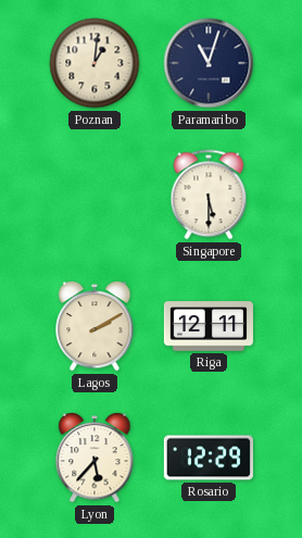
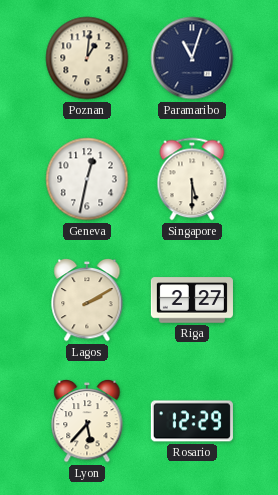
Geneva: none -> 12:32 (87, 179)
Riga: 12:11 -> 2:27 (192, 300)
